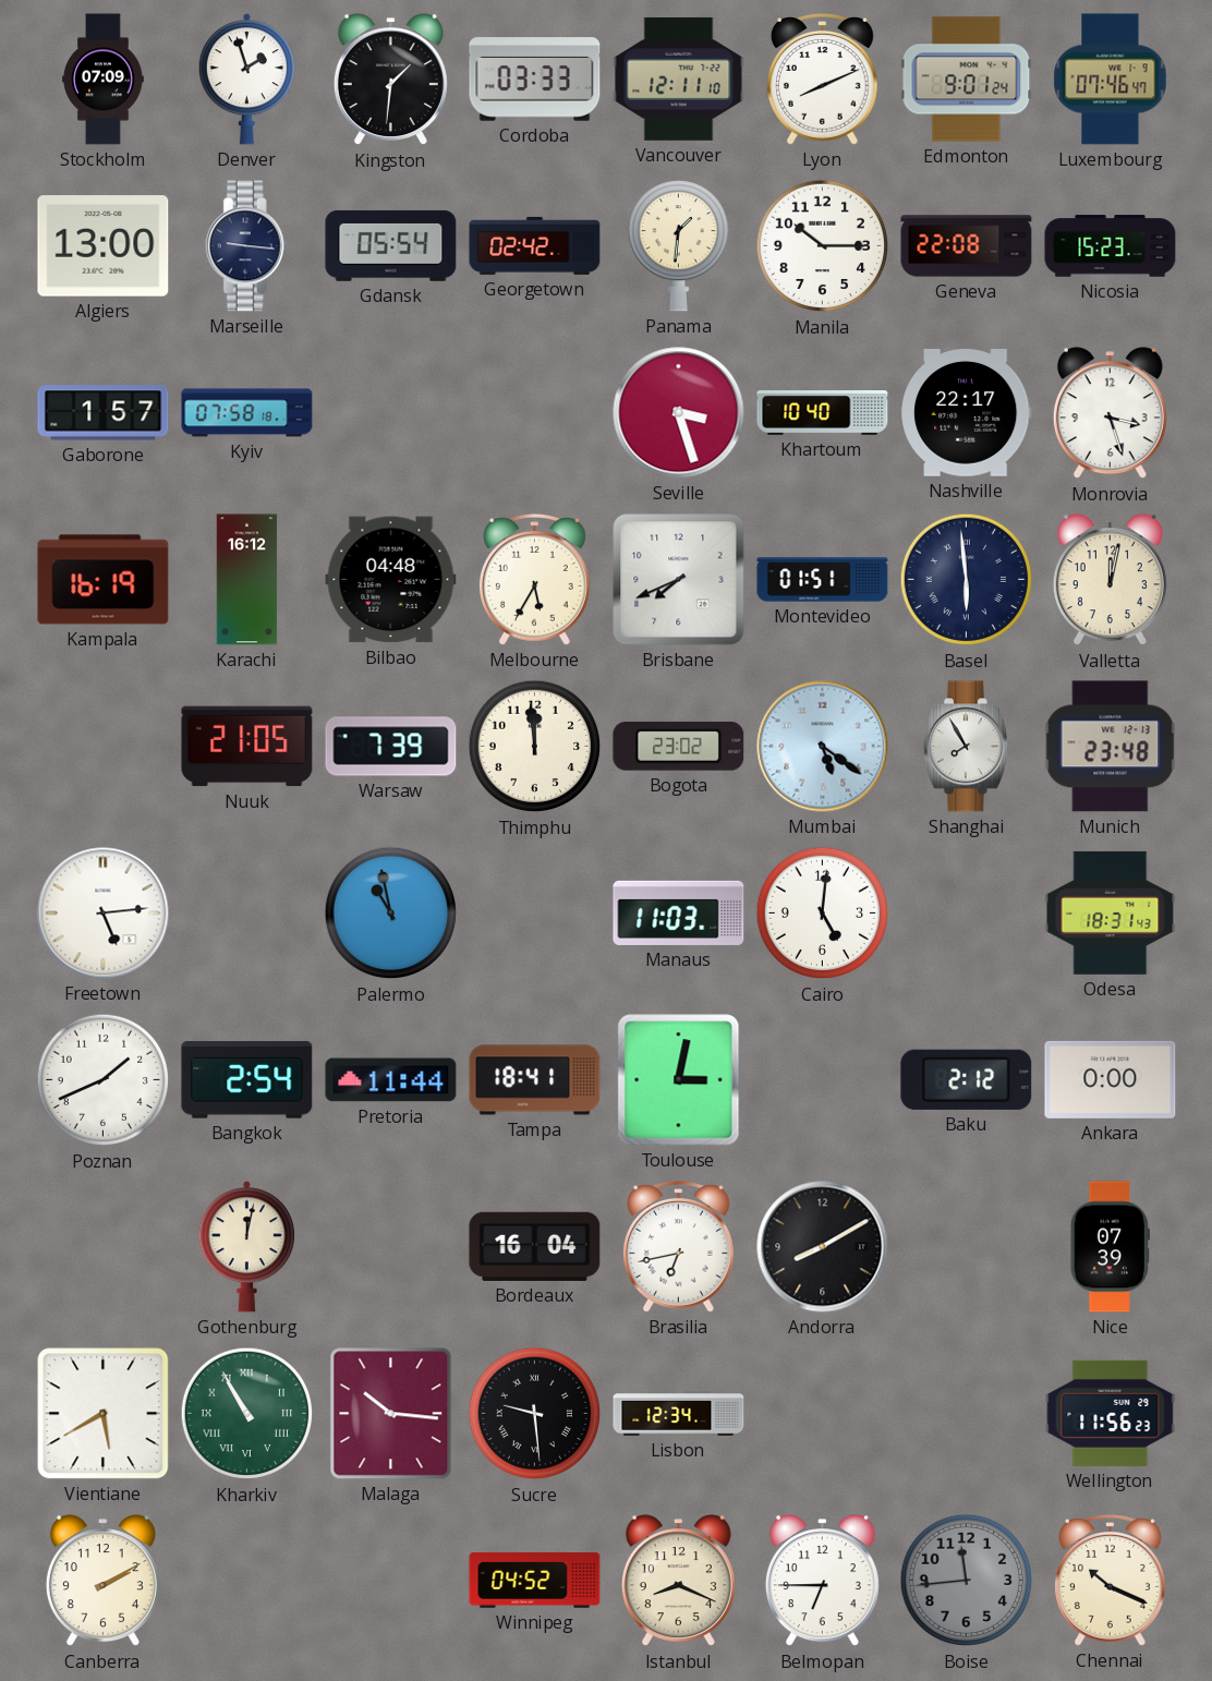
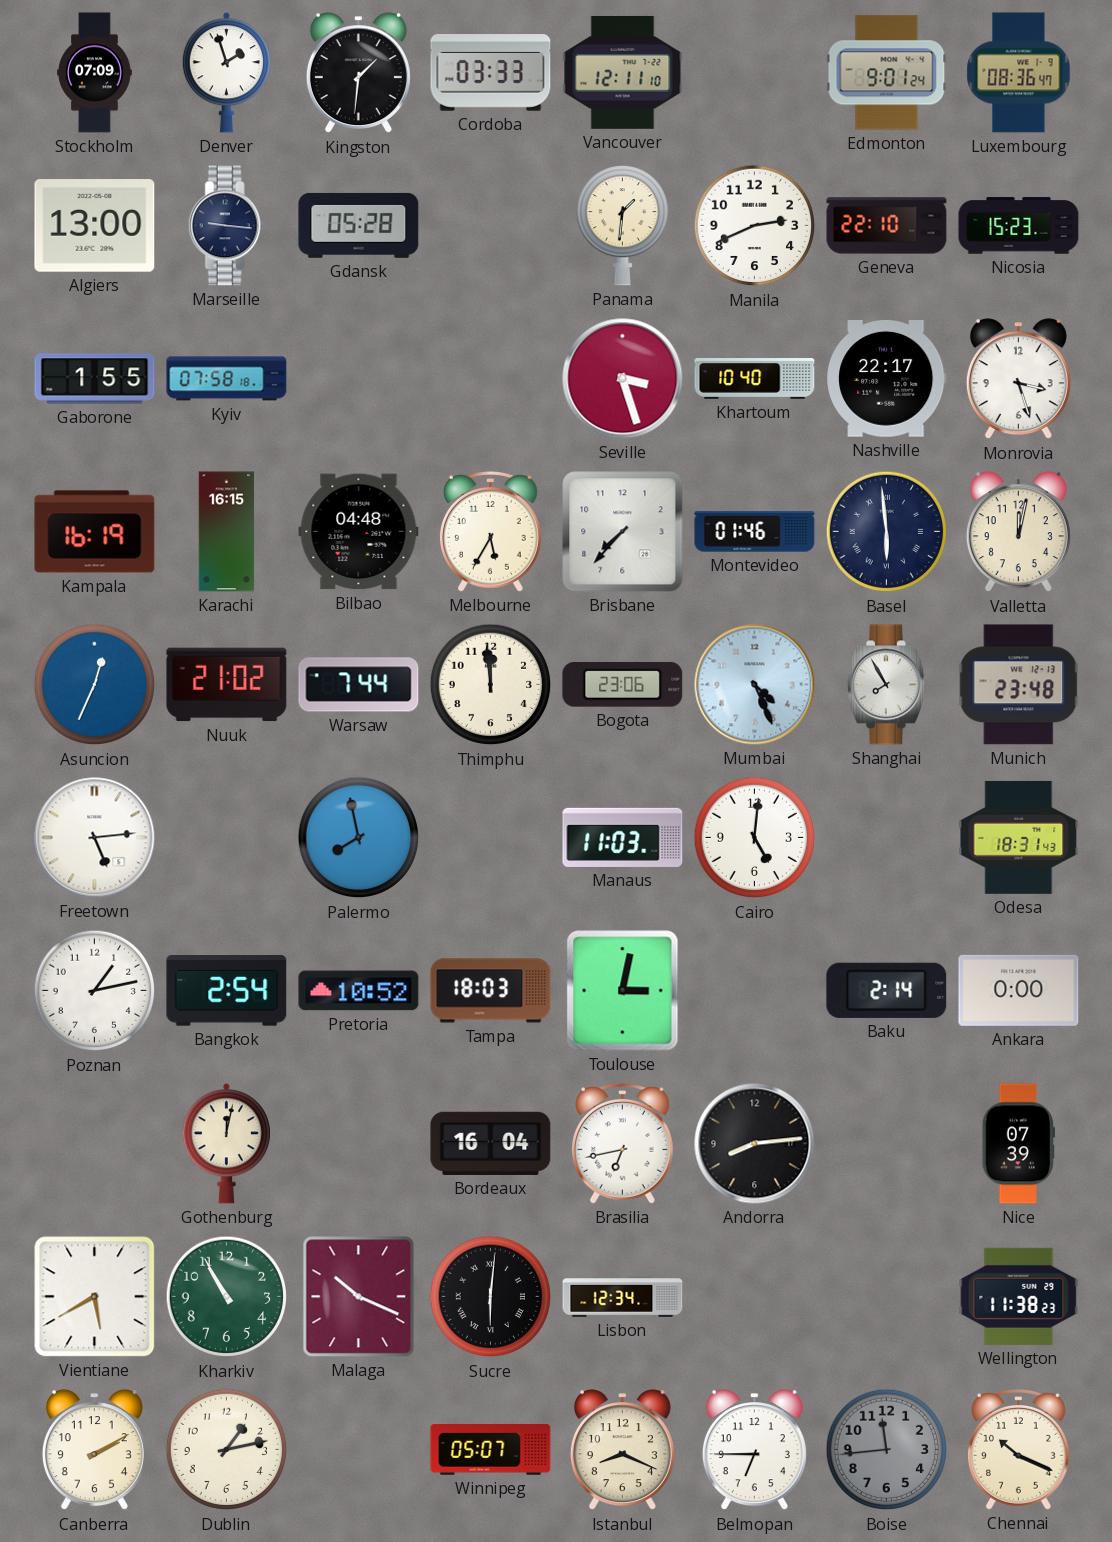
Lyon: 8:11 -> none (822, 80)
Luxembourg: 07:46 -> 08:36 (1019, 73)
Gdansk: 05:54 -> 05:28 (359, 225)
Georgetown: 02:42 -> none (535, 245)
Manila: 10:15 -> 2:41 (755, 226)
Geneva: 22:08 -> 22:10 (887, 226)
Gaborone: 1:57 -> 1:55 (95, 379)
Karachi: 16:12 -> 16:15 (227, 532)
Brisbane: 7:41 -> 7:37 (623, 532)
Montevideo: 01:51 -> 01:46 (755, 532)
Asuncion: none -> 12:34 (95, 685)
Nuuk: 21:05 -> 21:02 (227, 685)
Warsaw: 7:39 -> 7:44 (359, 685)
Bogota: 23:02 -> 23:06 (623, 684)
Mumbai: 5:21 -> 4:26 (755, 685)
Palermo: 10:58 -> 7:58 (359, 838)
Poznan: 1:41 -> 1:13 (95, 991)
Pretoria: 11:44 -> 10:52 (359, 991)
Tampa: 18:41 -> 18:03 (491, 991)
Baku: 2:12 -> 2:14 (887, 990)
Andorra: 8:10 -> 8:14 (755, 1144)
Kharkiv numerals: Roman -> Arabic (227, 1297)
Malaga: 10:16 -> 10:19 (359, 1297)
Sucre: 9:29 -> 6:01 (491, 1297)
Wellington: 11:56 -> 11:38 (1019, 1296)
Dublin: none -> 1:13 (227, 1450)
Winnipeg: 04:52 -> 05:07 (491, 1450)
